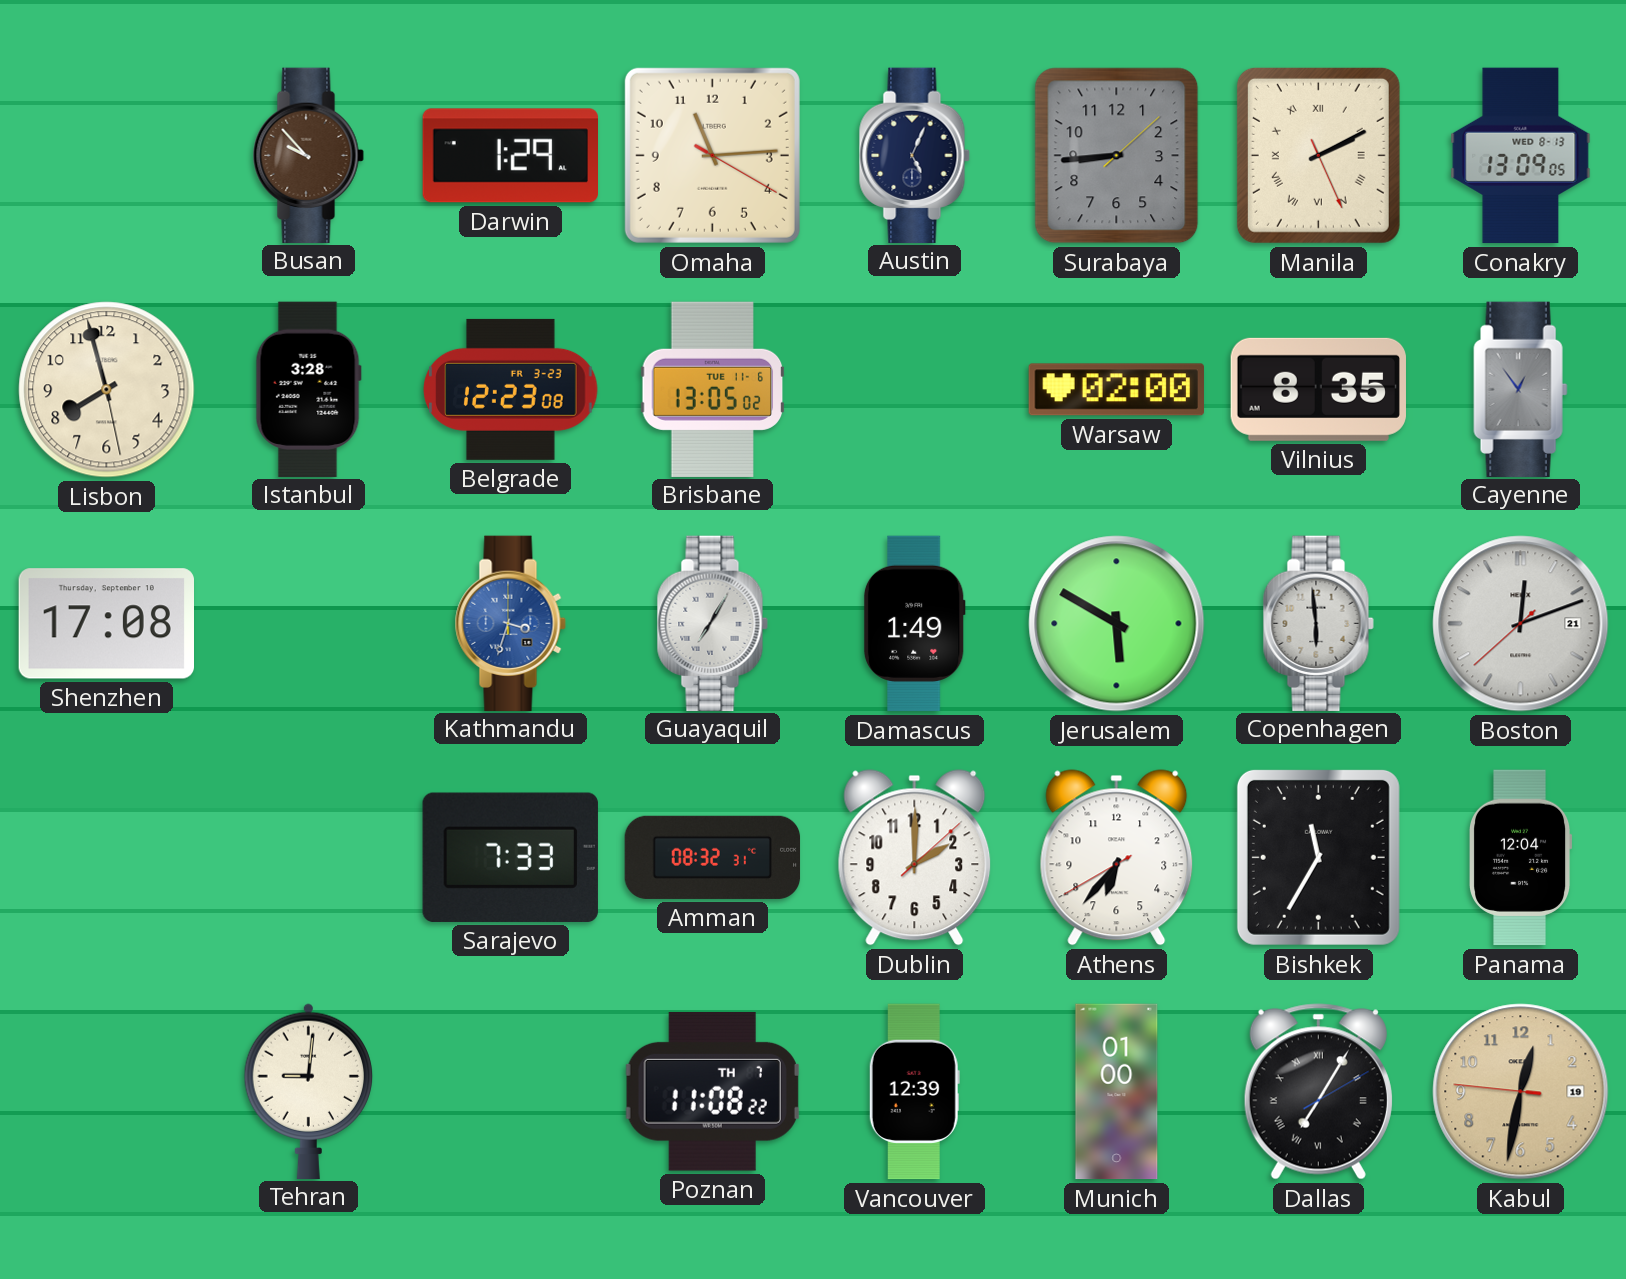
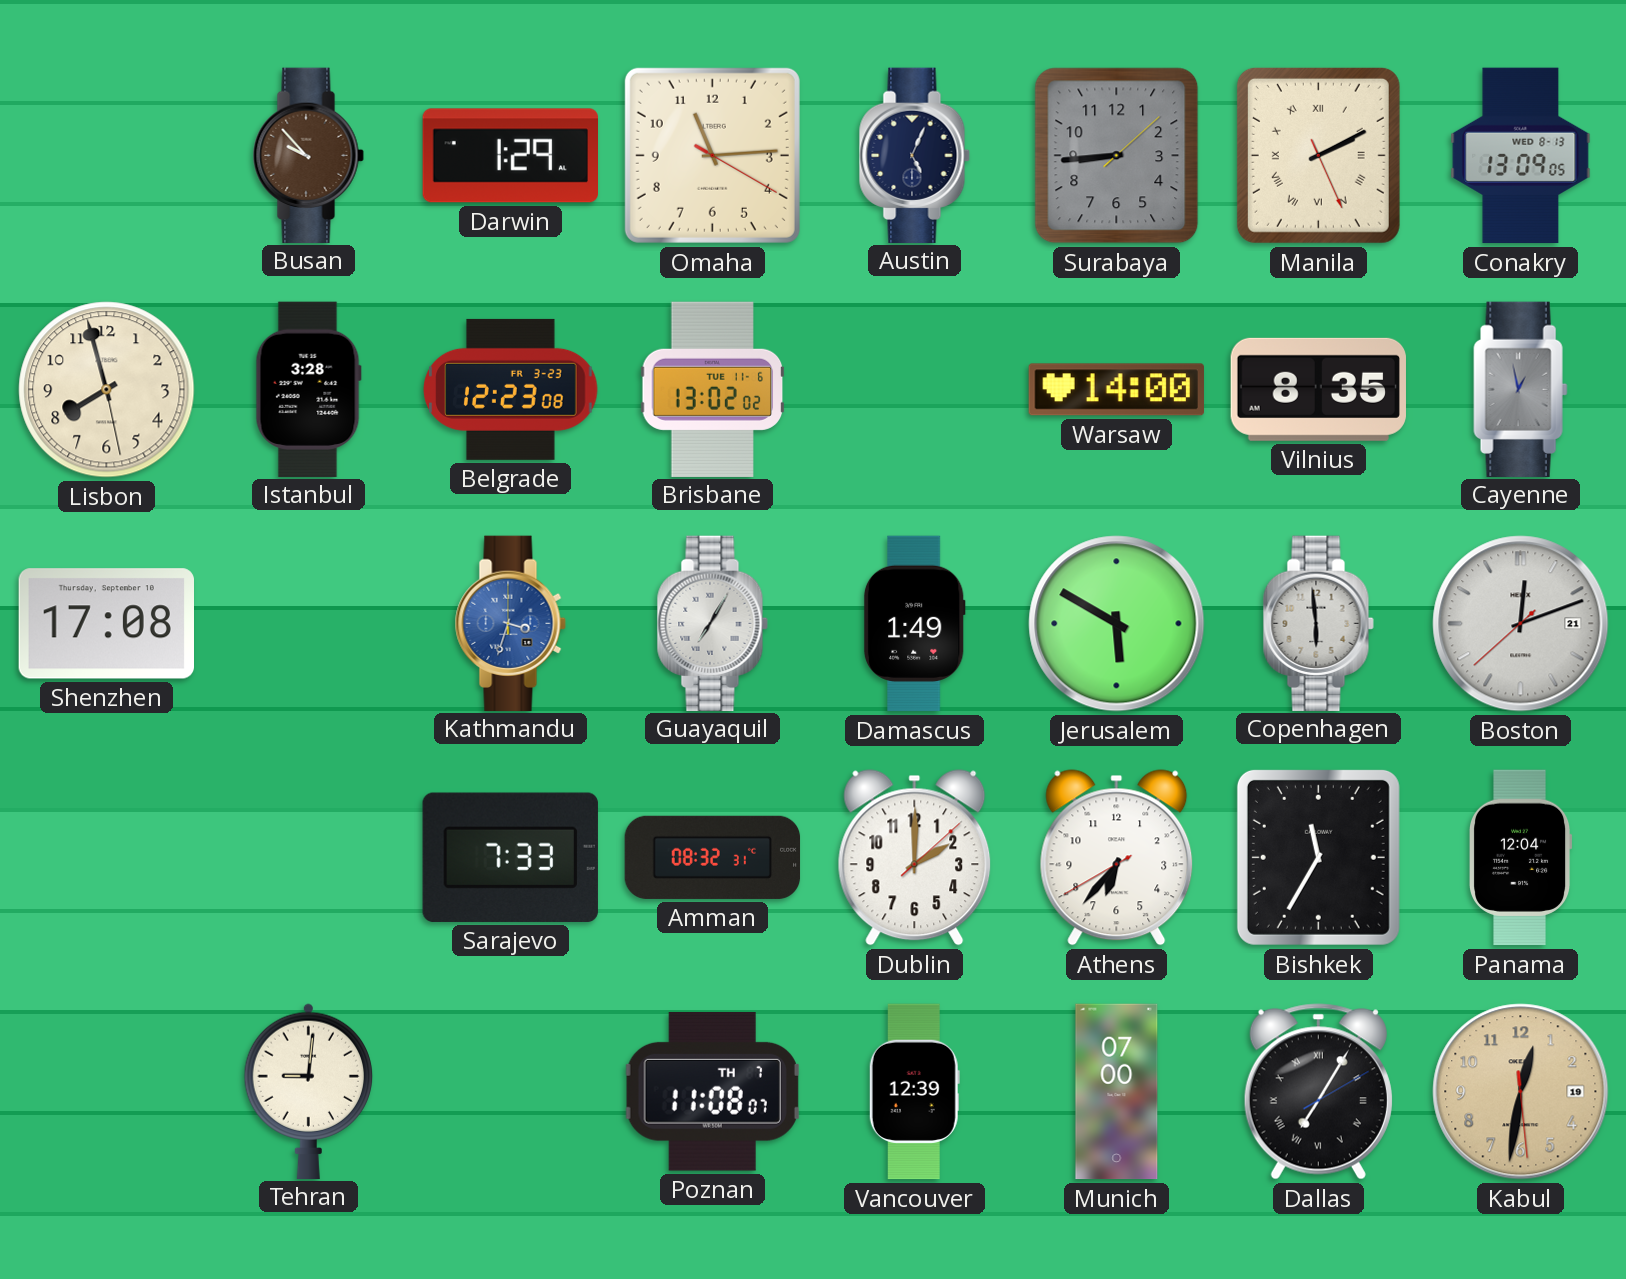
Brisbane: 13:05 -> 13:02 (713, 389)
Warsaw: 02:00 -> 14:00 (1116, 390)
Cayenne: 12:54 -> 12:58 (1521, 389)
Poznan: 11:08:22 -> 11:08:07 (712, 1091)
Munich: 01:00 -> 07:00 (1117, 1092)
Kabul: 12:31:46 -> 12:31:29 (1521, 1092)
